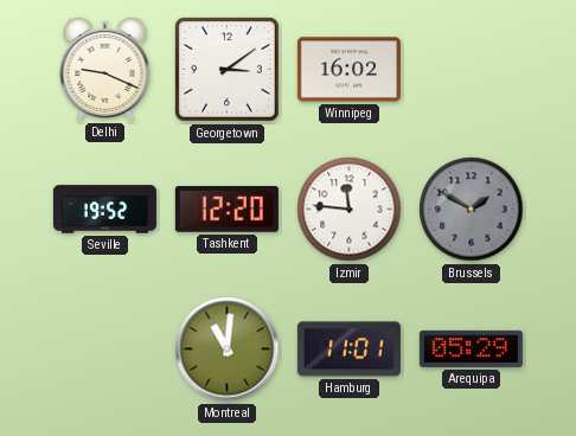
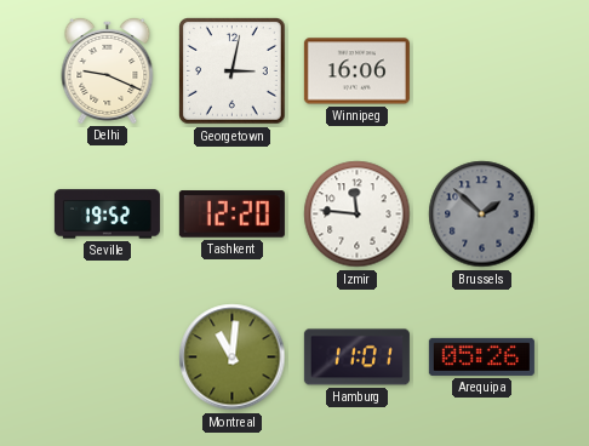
Georgetown: 3:09 -> 3:02 (233, 72)
Winnipeg: 16:02 -> 16:06 (356, 72)
Brussels: 1:50 -> 1:52 (482, 215)
Arequipa: 05:29 -> 05:26 (481, 356)
